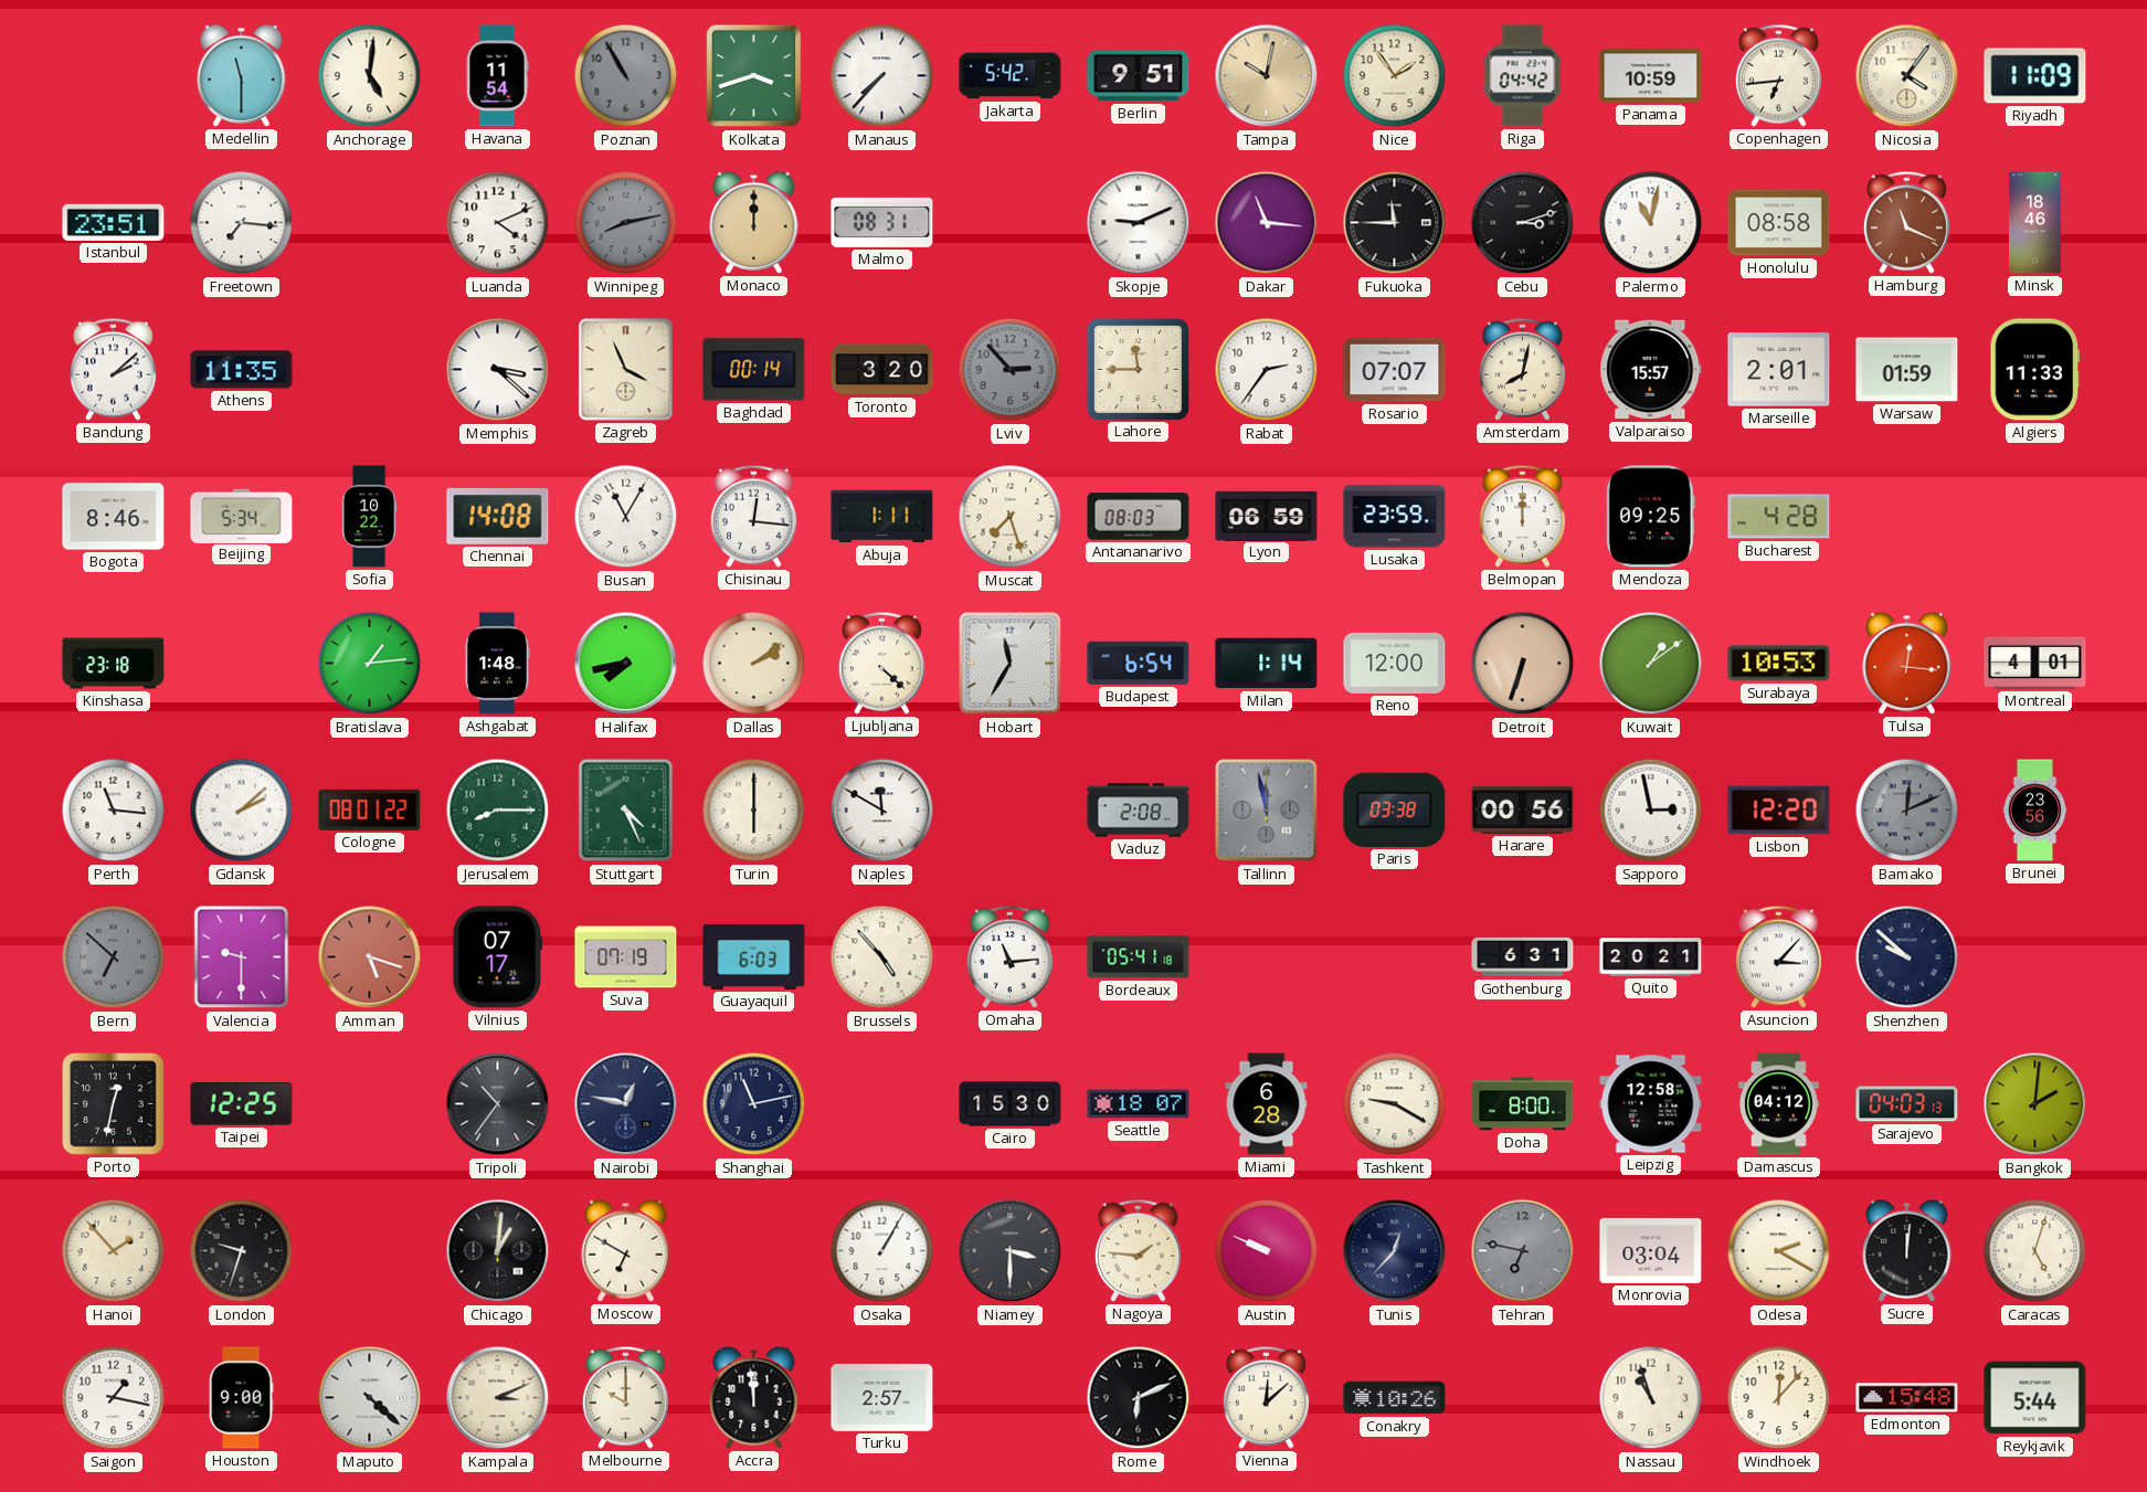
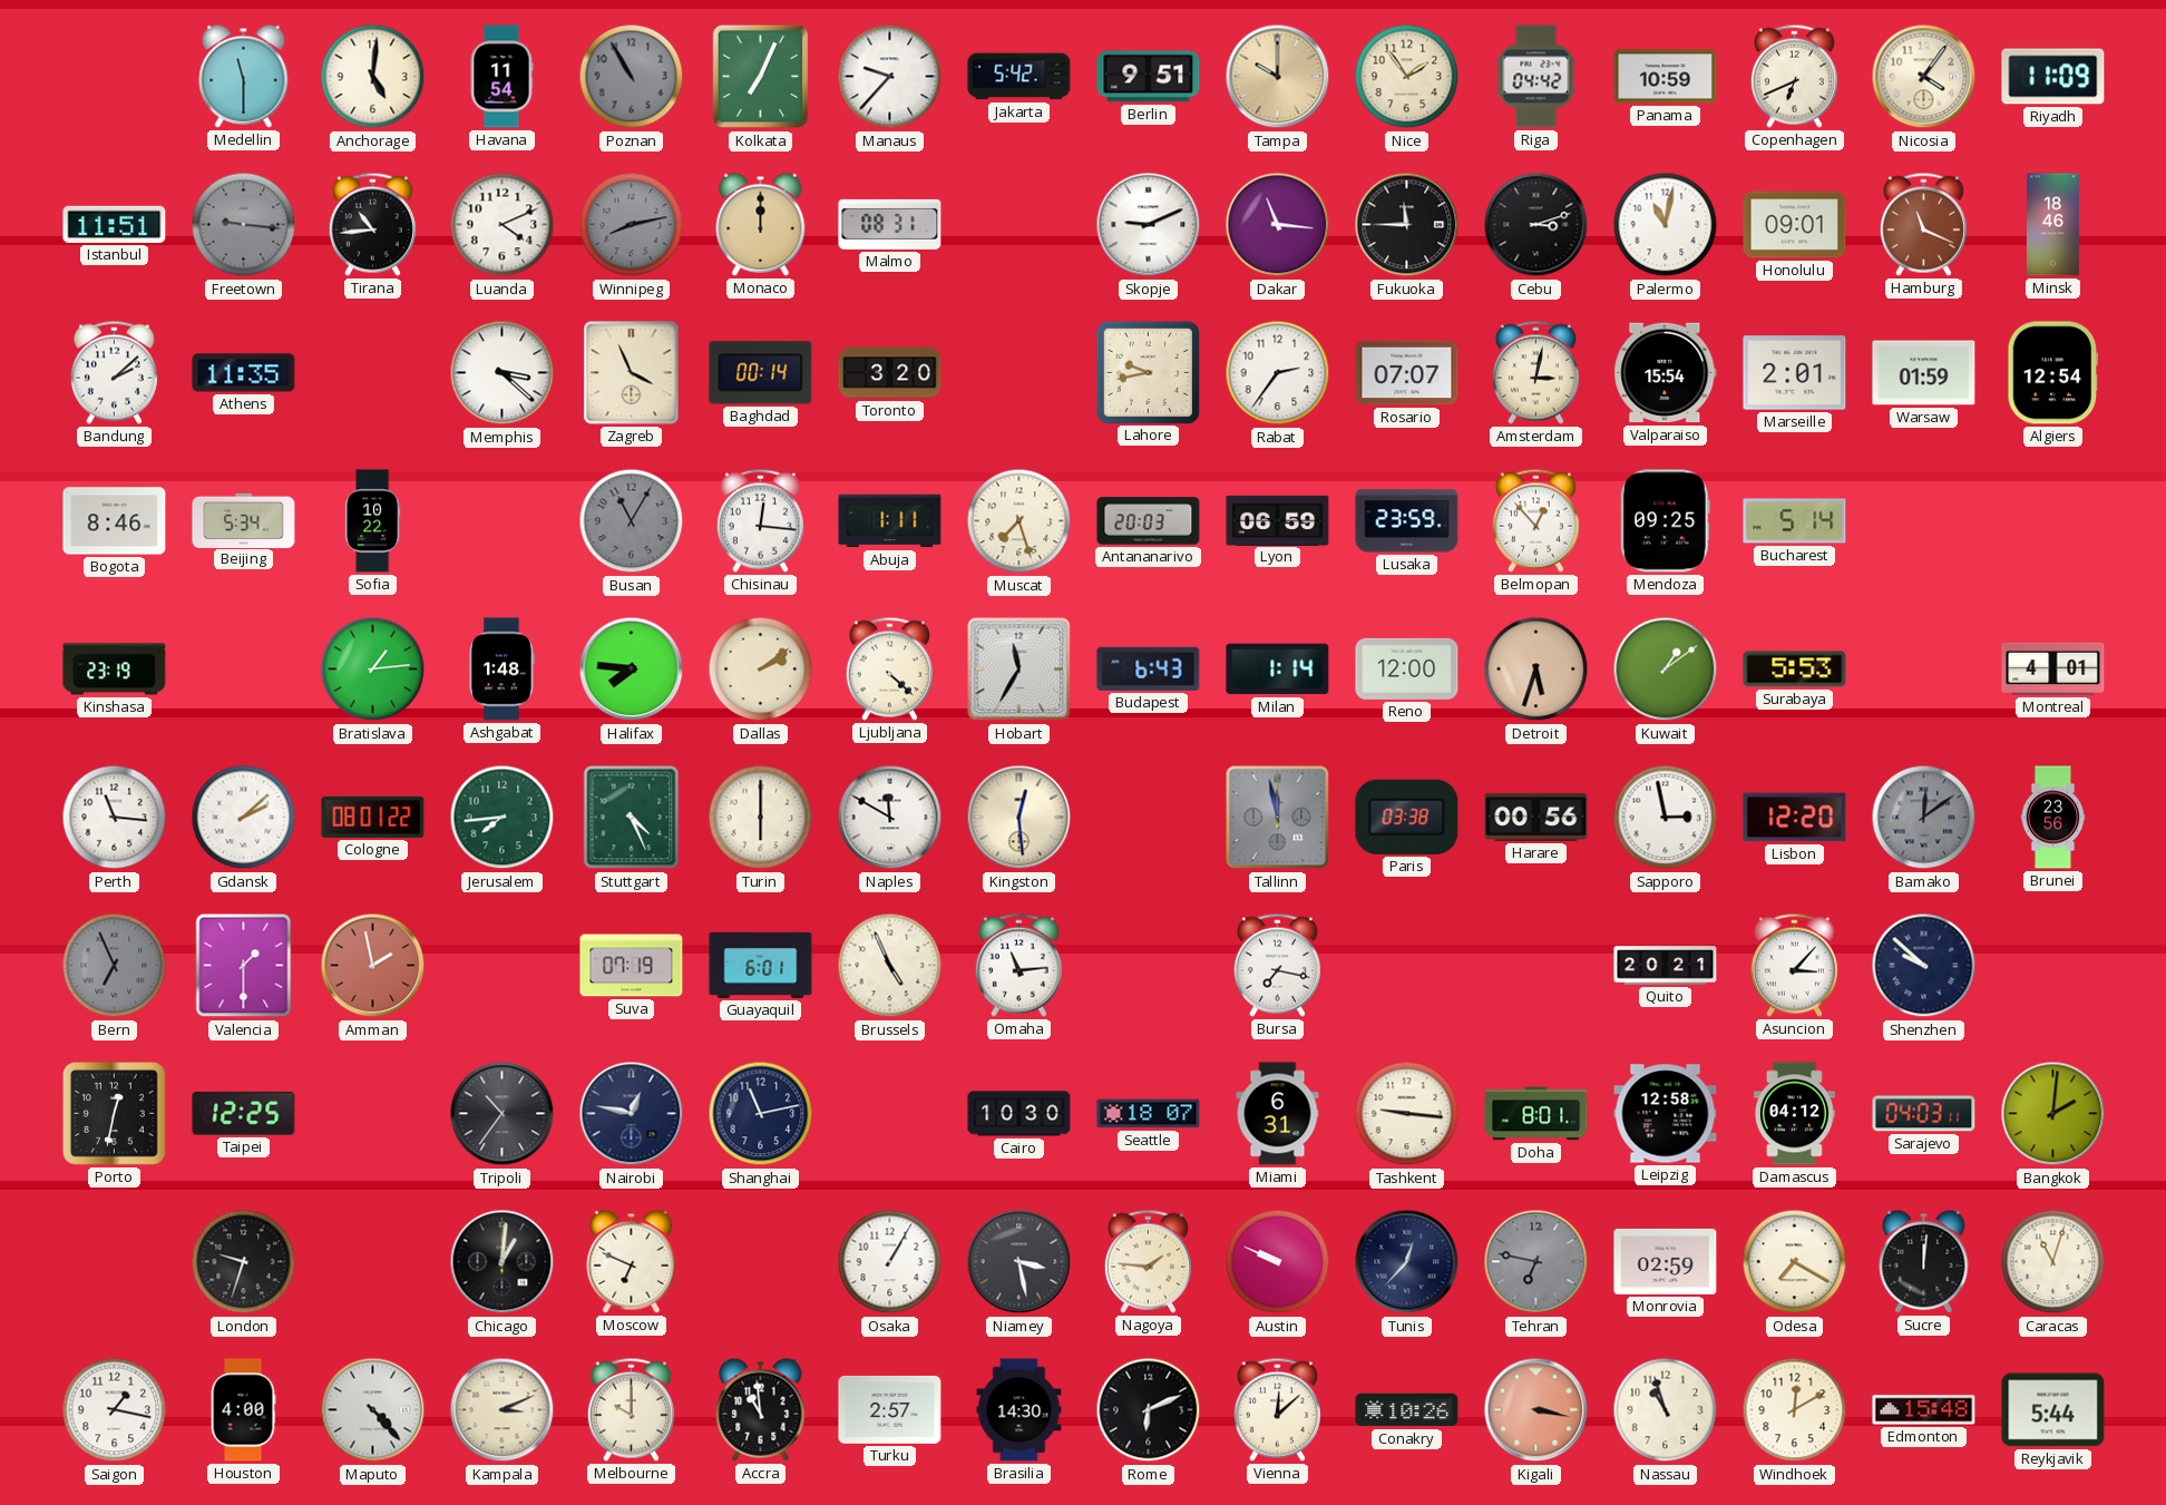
Kolkata: 3:42 -> 7:04 (760, 77)
Manaus: 7:37 -> 9:37 (890, 77)
Tampa: 10:02 -> 10:00 (1278, 77)
Copenhagen: 6:44 -> 6:41 (1794, 76)
Istanbul: 23:51 -> 11:51 (115, 224)
Freetown: 7:16 -> 9:16 (244, 225)
Freetown dial: white -> grey (244, 225)
Tirana: none -> 10:44 (372, 224)
Honolulu: 08:58 -> 09:01 (1795, 225)
Lviv: 2:53 -> none (1011, 370)
Lahore: 11:45 -> 9:43 (1148, 372)
Amsterdam: 8:02 -> 3:02 (1535, 372)
Valparaiso: 15:57 -> 15:54 (1666, 373)
Algiers: 11:33 -> 12:54 (2053, 373)
Chennai: 14:08 -> none (498, 516)
Busan dial: white -> grey (632, 521)
Antananarivo: 08:03 -> 20:03 (1149, 521)
Belmopan: 12:00 -> 12:53 (1535, 520)
Bucharest: 4:28 -> 5:14 (1795, 521)
Kinshasa: 23:18 -> 23:19 (115, 670)
Halifax: 7:43 -> 7:46 (632, 670)
Budapest: 6:54 -> 6:43 (1149, 668)
Detroit: 6:33 -> 5:33 (1536, 670)
Surabaya: 10:53 -> 5:53 (1795, 670)
Tulsa: 12:16 -> none (1907, 663)
Jerusalem: 8:15 -> 7:44 (503, 818)
Kingston: none -> 12:29 (1019, 818)
Vaduz: 2:08 -> none (1139, 811)
Bamako: 12:11 -> 12:09 (1924, 818)
Bern: 6:52 -> 6:56 (115, 966)
Valencia: 9:30 -> 1:30 (244, 966)
Amman: 5:18 -> 1:58 (373, 966)
Vilnius: 07:17 -> none (498, 957)
Guayaquil: 6:03 -> 6:01 (761, 965)
Brussels: 4:53 -> 4:56 (890, 966)
Bordeaux: 05:41 -> none (1139, 957)
Bursa: none -> 7:17 (1277, 965)
Gothenburg: 6:31 -> none (1523, 957)
Cairo: 15:30 -> 10:30 (1019, 1114)
Miami: 6:28 -> 6:31 (1278, 1114)
Tashkent: 9:20 -> 9:16 (1407, 1114)
Doha: 8:00 -> 8:01 (1536, 1114)
Sarajevo: 04:03:13 -> 04:03:11 (1924, 1114)
Hanoi: 1:53 -> none (114, 1251)
Moscow: 6:50 -> 6:49 (632, 1261)
Niamey: 3:30 -> 3:28 (1019, 1262)
Monrovia: 03:04 -> 02:59 (1666, 1261)
Odesa: 2:20 -> 7:20 (1795, 1262)
Caracas: 5:03 -> 11:03 (2053, 1262)
Houston: 9:00 -> 4:00 (243, 1410)
Maputo: 4:22 -> 4:23 (373, 1410)
Accra: 11:59 -> 10:59 (761, 1409)
Brasilia: none -> 14:30 (1019, 1410)
Kigali: none -> 3:17 (1536, 1410)
Windhoek: 12:07 -> 12:10 (1795, 1410)
